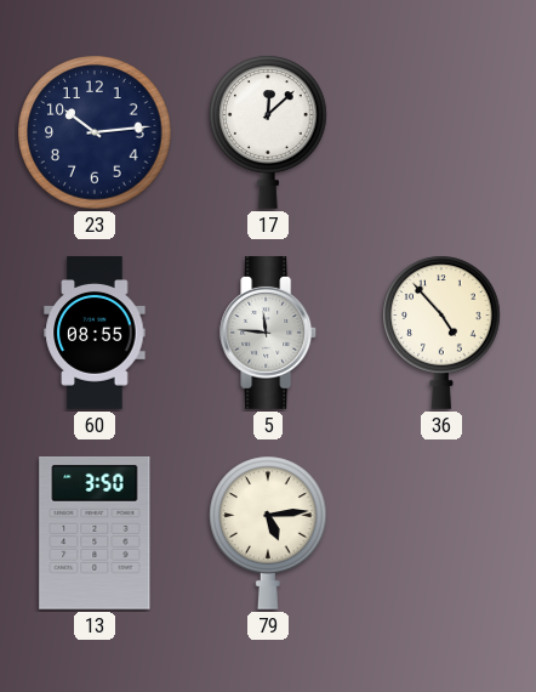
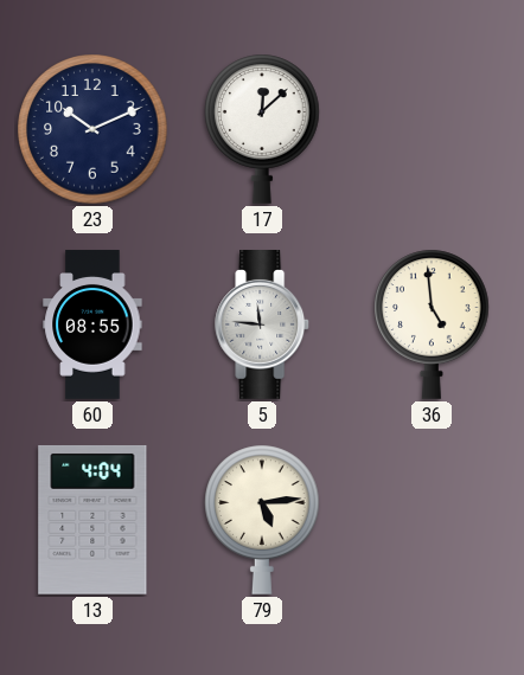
23: 10:14 -> 10:11 (92, 129)
36: 4:53 -> 4:59 (432, 324)
13: 3:50 -> 4:04 (92, 520)
